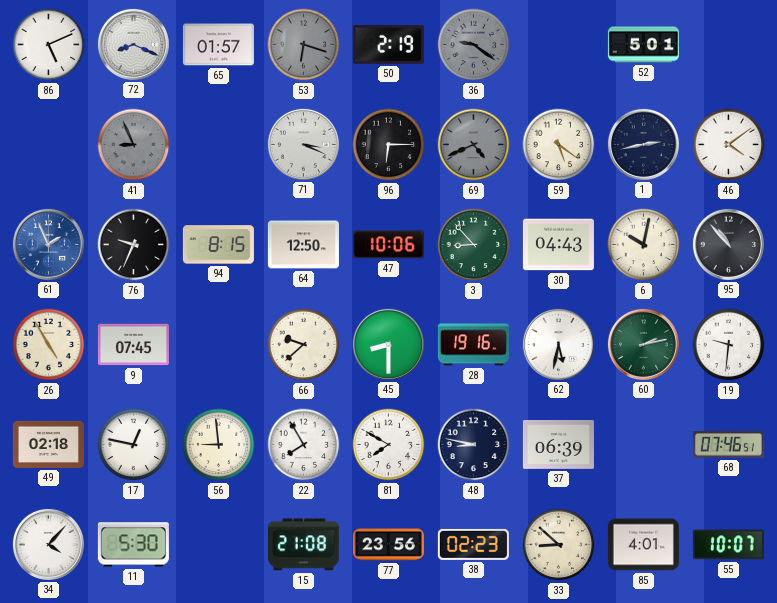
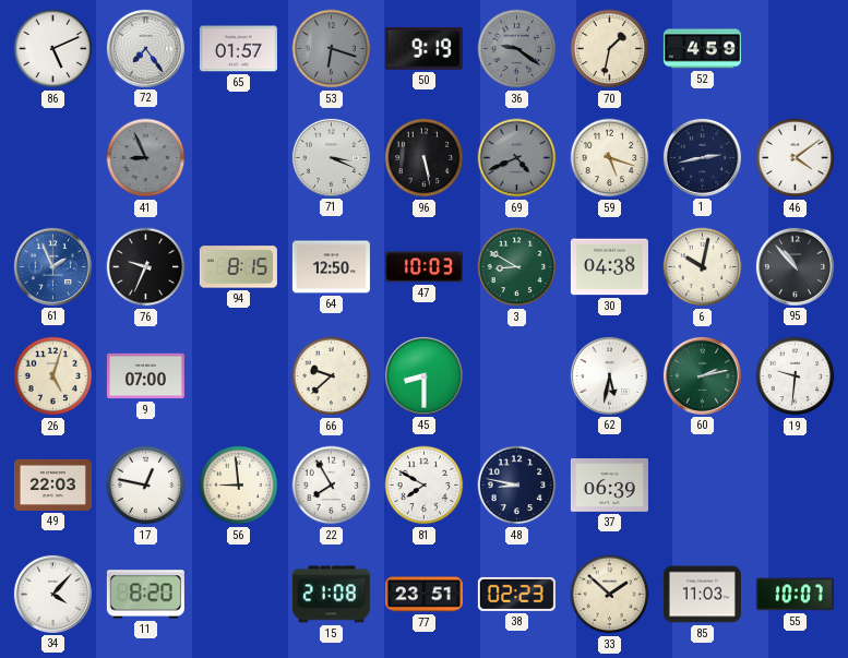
72: 8:19 -> 7:24 (145, 48)
50: 2:19 -> 9:19 (423, 48)
70: none -> 1:32 (610, 49)
52: 5:01 -> 4:59 (702, 49)
96: 6:15 -> 5:28 (425, 158)
59: 5:21 -> 5:18 (610, 158)
47: 10:06 -> 10:03 (423, 267)
3: 8:53 -> 8:50 (517, 267)
30: 04:43 -> 04:38 (609, 267)
26: 4:55 -> 5:03 (53, 376)
9: 07:45 -> 07:00 (145, 376)
28: 19:16 -> none (473, 345)
49: 02:18 -> 22:03 (52, 484)
68: 07:46 -> none (728, 445)
11: 5:30 -> 8:20 (145, 595)
77: 23:56 -> 23:51 (423, 595)
33: 8:52 -> 1:52 (610, 595)
85: 4:01 -> 11:03 (702, 595)
